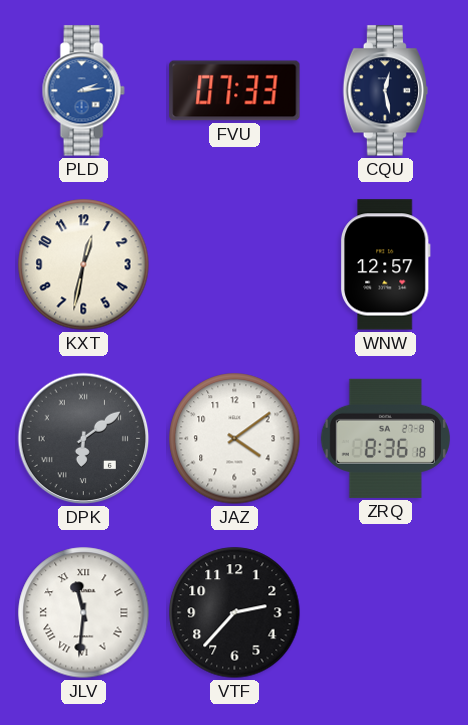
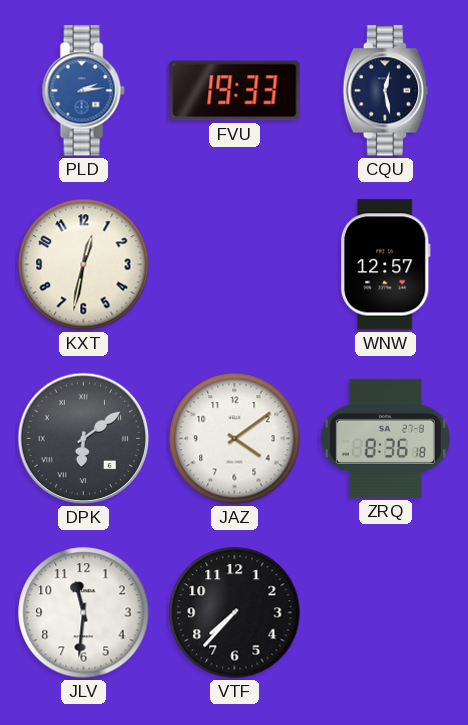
FVU: 07:33 -> 19:33 (235, 91)
JLV numerals: Roman -> Arabic (84, 613)
VTF: 2:37 -> 7:37 (235, 613)
